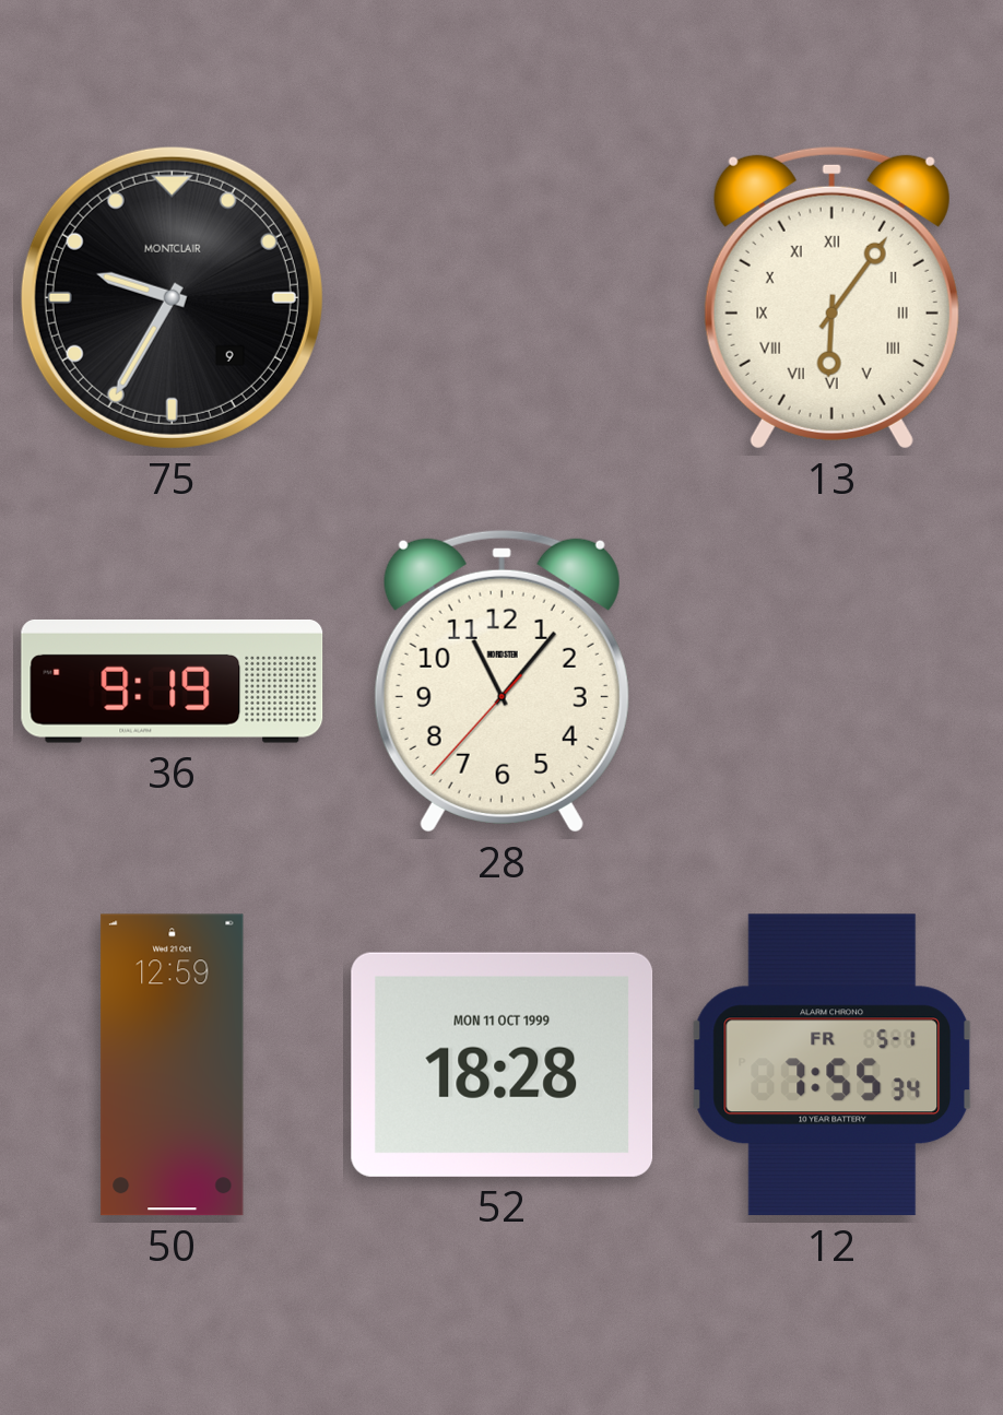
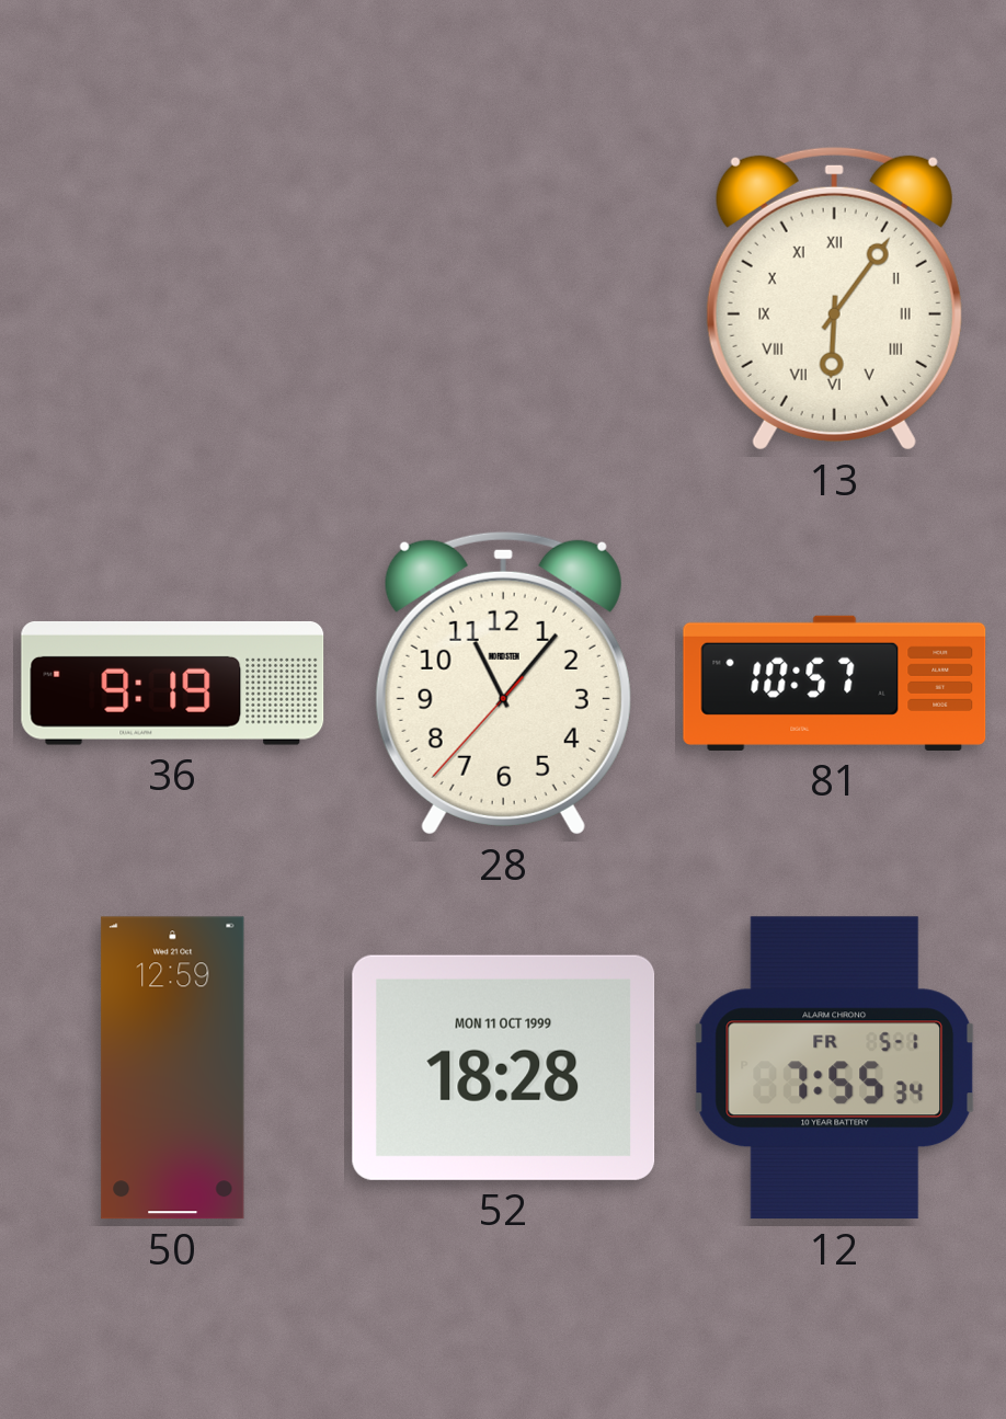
75: 9:35 -> none (172, 297)
81: none -> 10:57 (835, 683)
